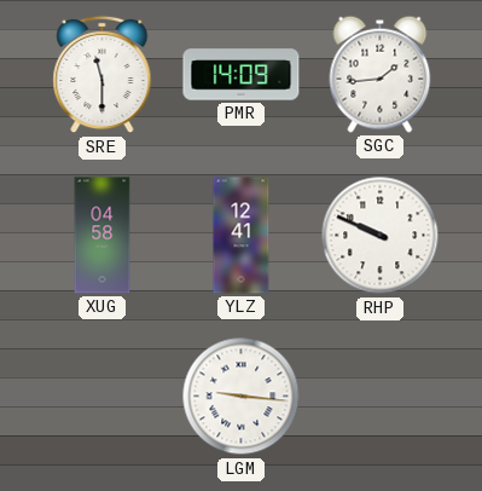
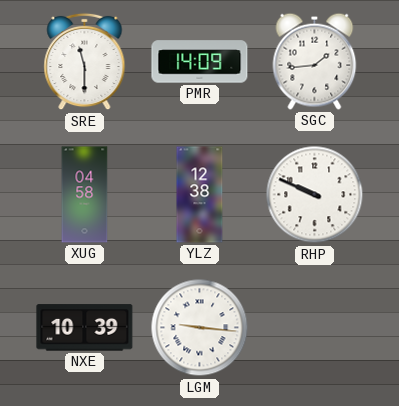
YLZ: 12:41 -> 12:38 (200, 195)
NXE: none -> 10:39 (85, 328)
